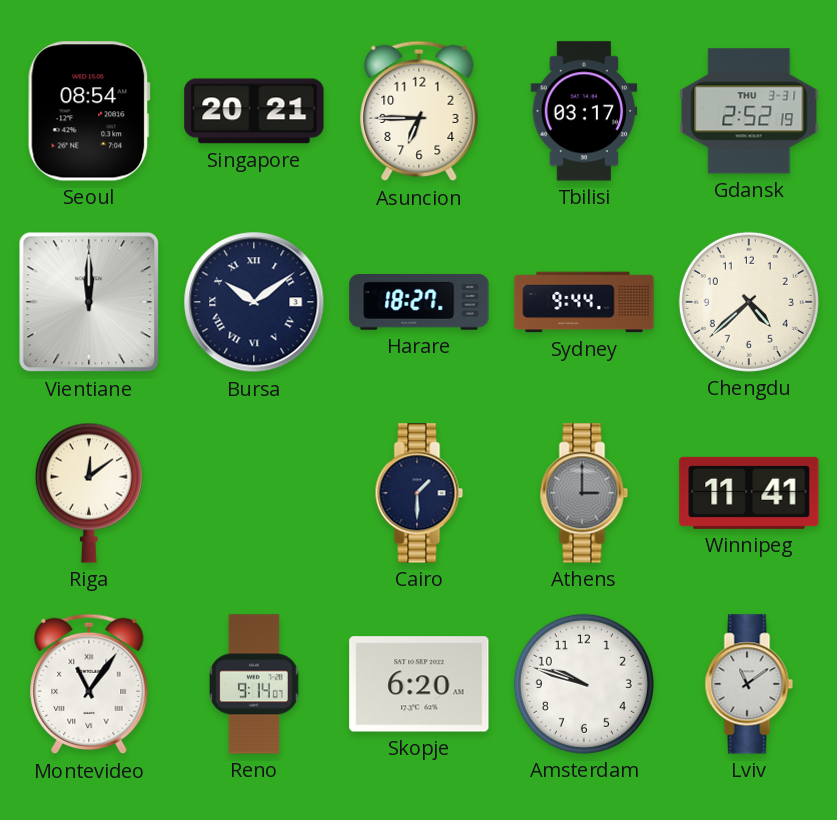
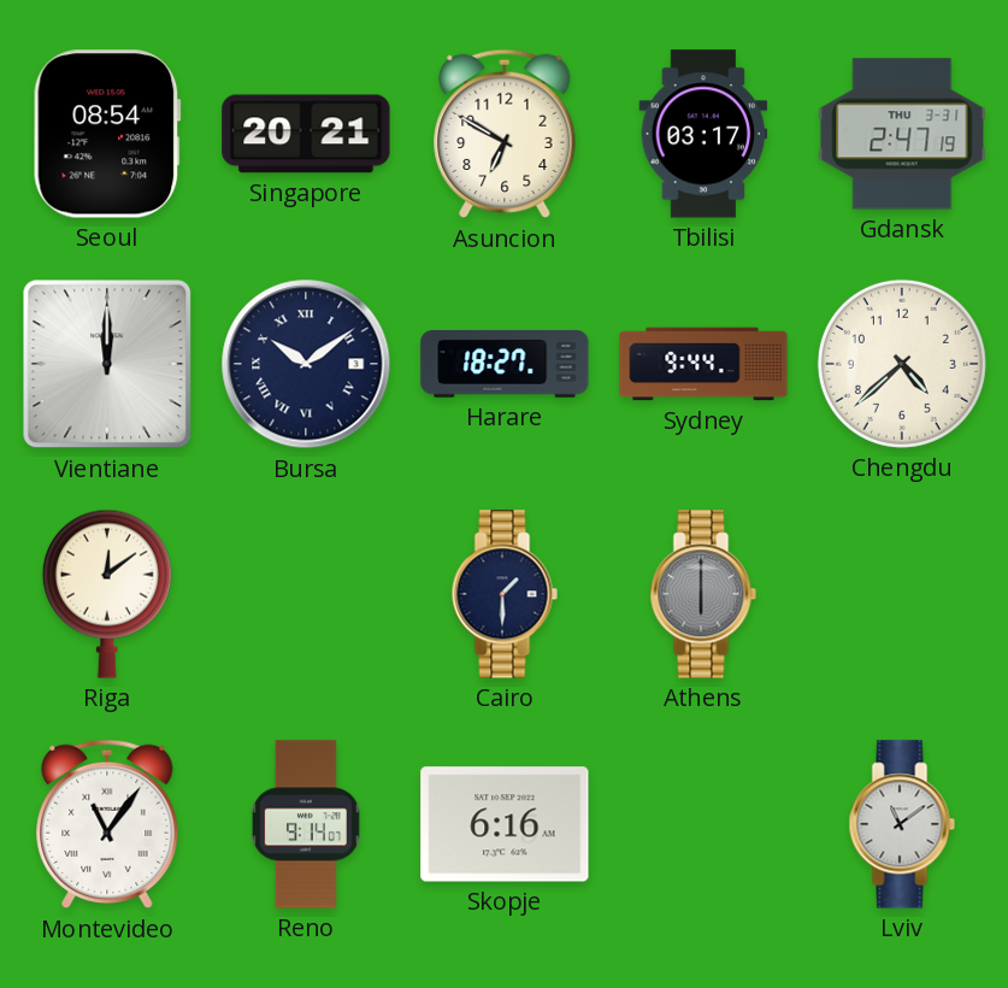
Asuncion: 6:45 -> 6:50 (505, 134)
Gdansk: 2:52 -> 2:47 (902, 134)
Athens: 3:00 -> 6:00 (703, 594)
Winnipeg: 11:41 -> none (749, 493)
Skopje: 6:20 -> 6:16 (505, 824)
Amsterdam: 9:48 -> none (584, 684)
